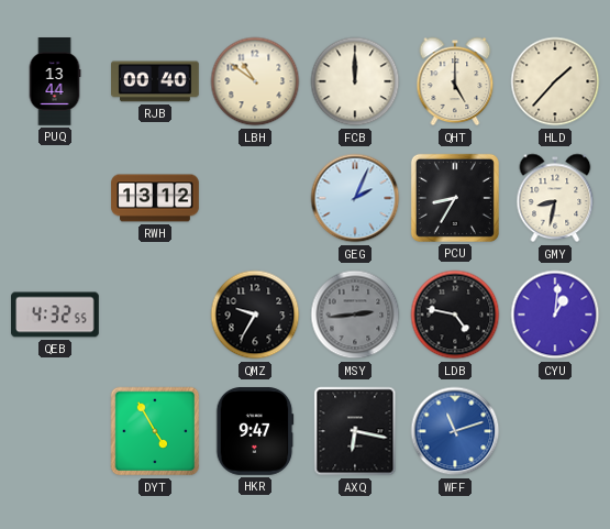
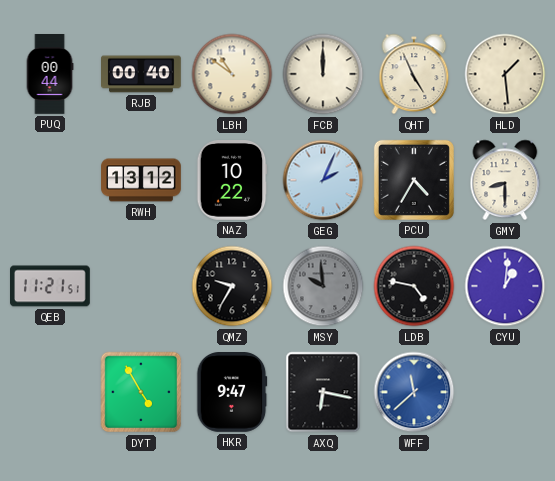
PUQ: 13:44 -> 00:44 (50, 74)
QHT: 5:00 -> 4:56 (414, 74)
HLD: 1:37 -> 1:29 (505, 74)
NAZ: none -> 10:22 (232, 181)
PCU: 8:35 -> 4:35 (414, 180)
GMY: 8:32 -> 8:30 (505, 180)
QEB: 4:32 -> 11:21 (51, 286)
MSY: 2:44 -> 9:59 (323, 286)
WFF: 11:12 -> 11:38 (414, 392)
